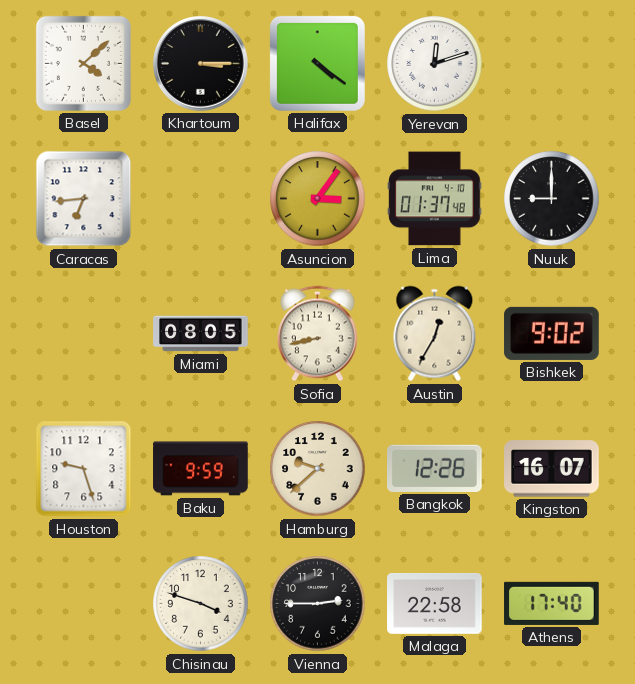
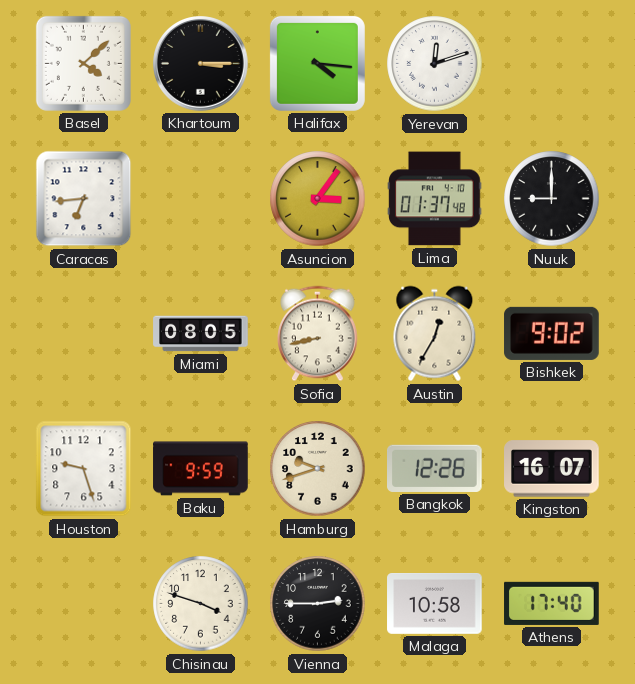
Halifax: 4:21 -> 4:16 (317, 63)
Hamburg: 9:38 -> 9:42 (318, 469)
Malaga: 22:58 -> 10:58 (435, 604)
